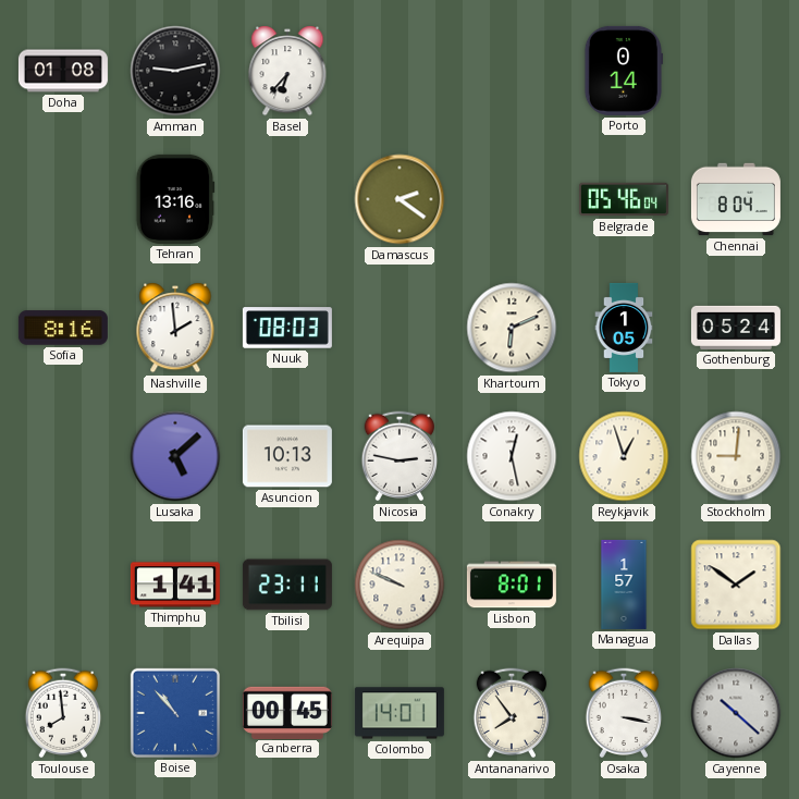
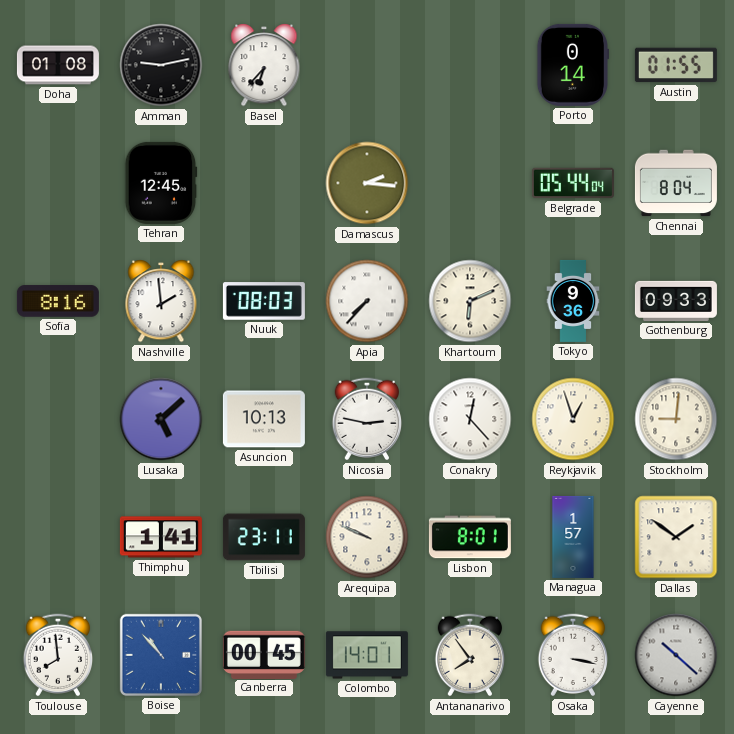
Austin: none -> 01:55 (676, 65)
Tehran: 13:16 -> 12:45 (161, 183)
Damascus: 2:21 -> 2:16 (367, 183)
Belgrade: 05:46 -> 05:44 (573, 183)
Apia: none -> 7:37 (367, 301)
Tokyo: 1:05 -> 9:36 (573, 301)
Gothenburg: 05:24 -> 09:33 (676, 301)
Conakry: 12:28 -> 12:23 (470, 419)
